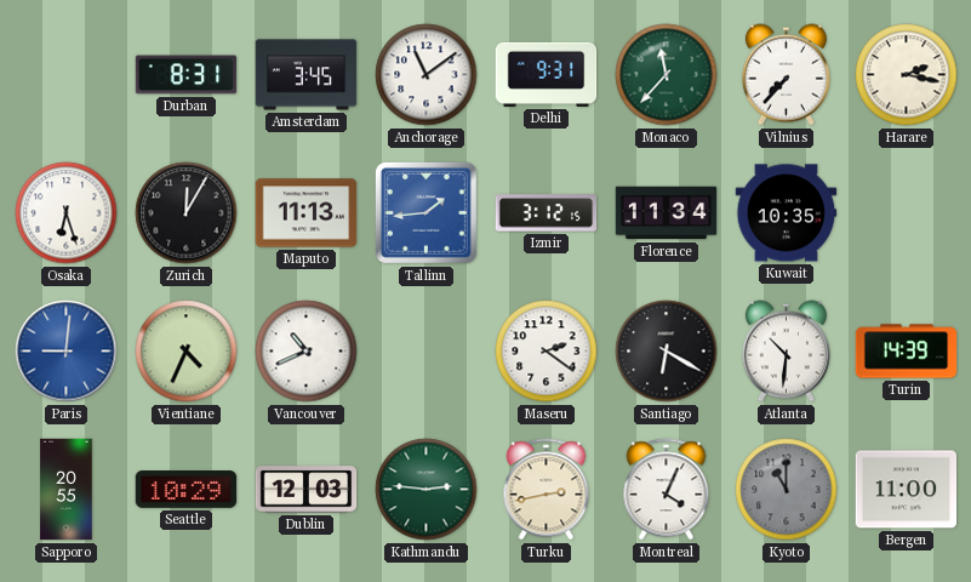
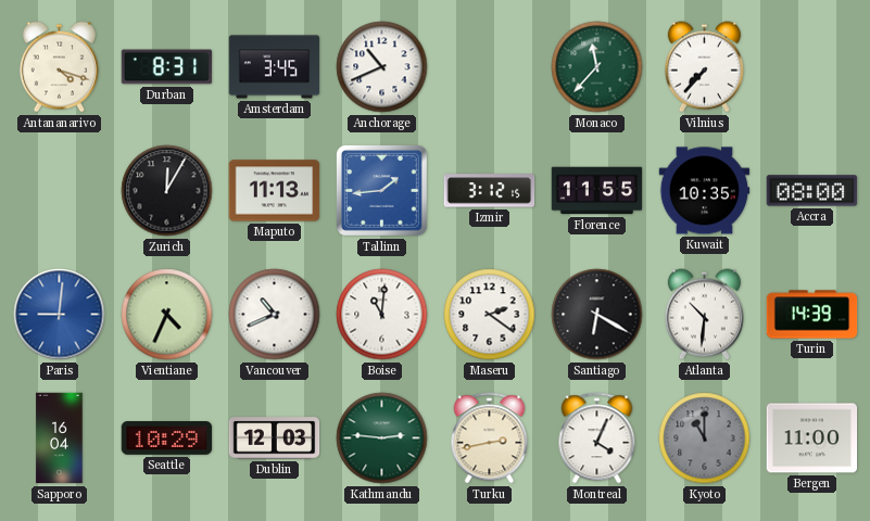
Antananarivo: none -> 4:18 (59, 67)
Anchorage: 11:09 -> 10:41 (382, 67)
Delhi: 9:31 -> none (547, 74)
Harare: 2:17 -> none (907, 75)
Osaka: 6:27 -> none (67, 213)
Florence: 11:34 -> 11:55 (597, 191)
Accra: none -> 08:00 (812, 191)
Boise: none -> 11:01 (382, 315)
Sapporo: 20:55 -> 16:04 (60, 439)
